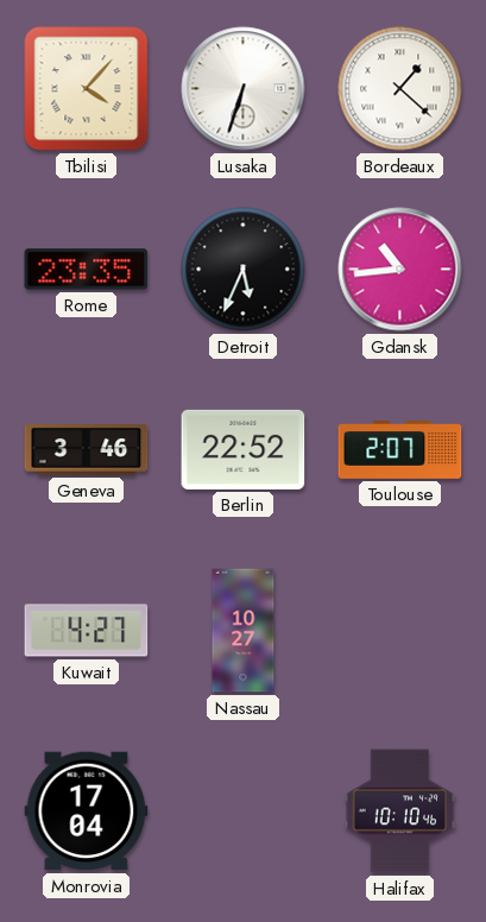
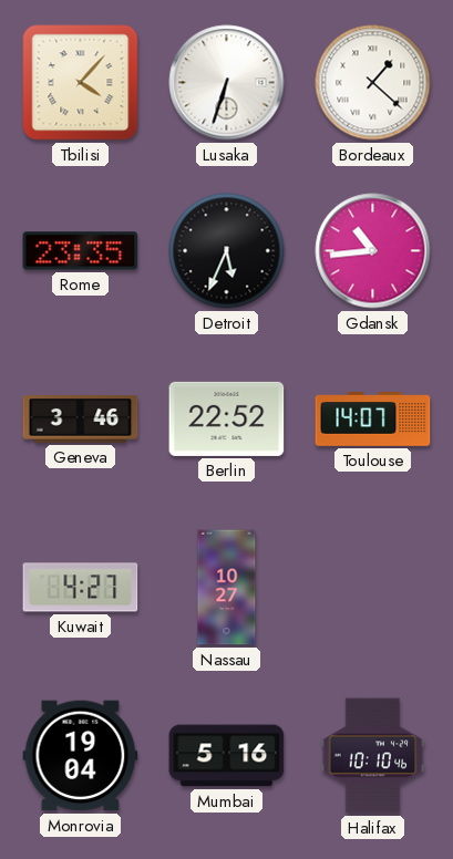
Toulouse: 2:07 -> 14:07 (373, 420)
Monrovia: 17:04 -> 19:04 (81, 756)
Mumbai: none -> 5:16 (227, 756)
